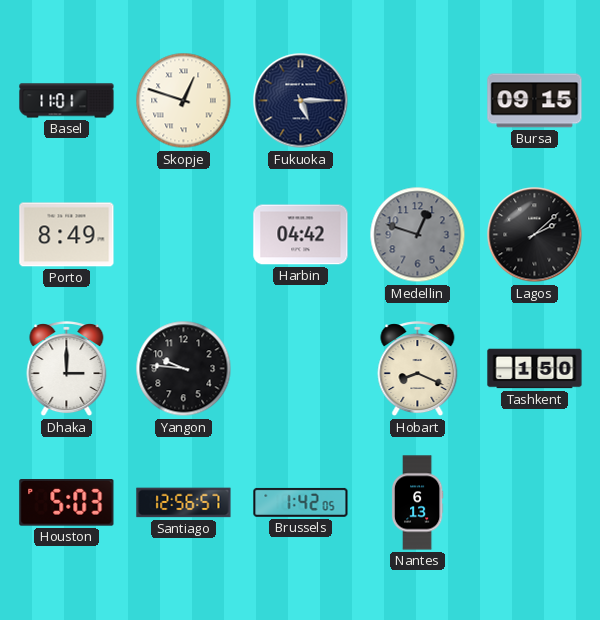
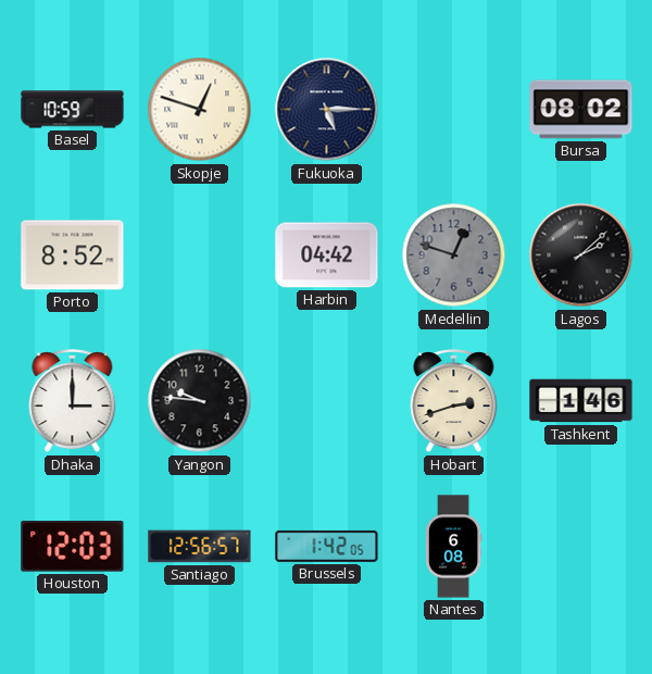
Basel: 11:01 -> 10:59 (73, 110)
Bursa: 09:15 -> 08:02 (581, 110)
Porto: 8:49 -> 8:52 (73, 255)
Hobart: 8:19 -> 2:42 (454, 401)
Tashkent: 1:50 -> 1:46 (581, 401)
Houston: 5:03 -> 12:03 (73, 547)
Nantes: 6:13 -> 6:08 (453, 547)
